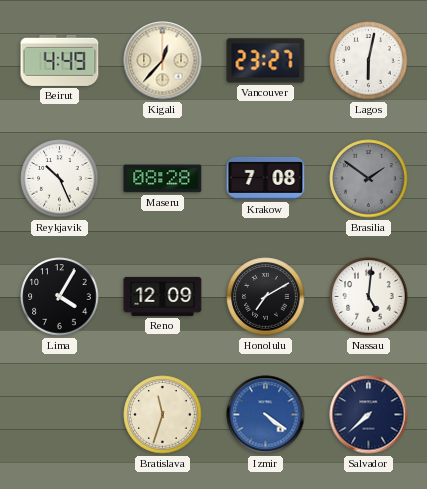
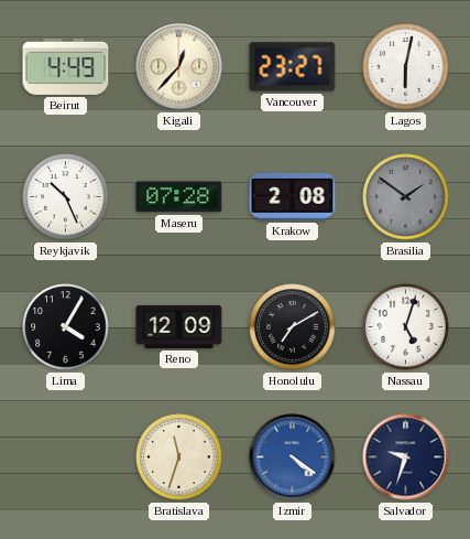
Maseru: 08:28 -> 07:28 (179, 197)
Krakow: 7:08 -> 2:08 (293, 197)
Nassau: 5:01 -> 5:03 (406, 327)
Salvador: 7:38 -> 9:33 (406, 457)
